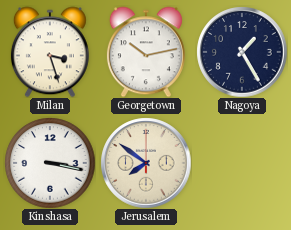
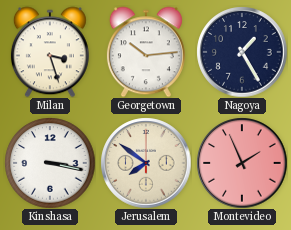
Georgetown: 10:13 -> 10:14 (146, 52)
Montevideo: none -> 1:56 (242, 163)
